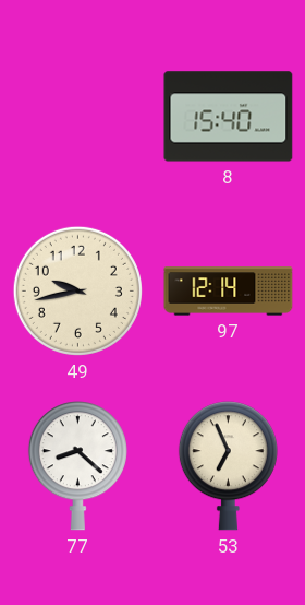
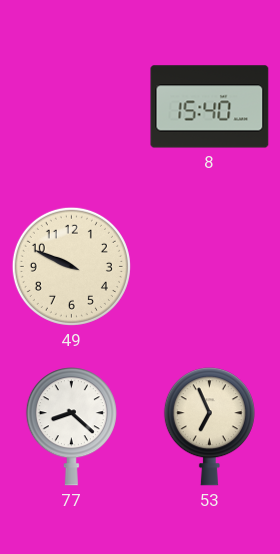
49: 9:43 -> 9:49 (71, 266)
97: 12:14 -> none (229, 292)
